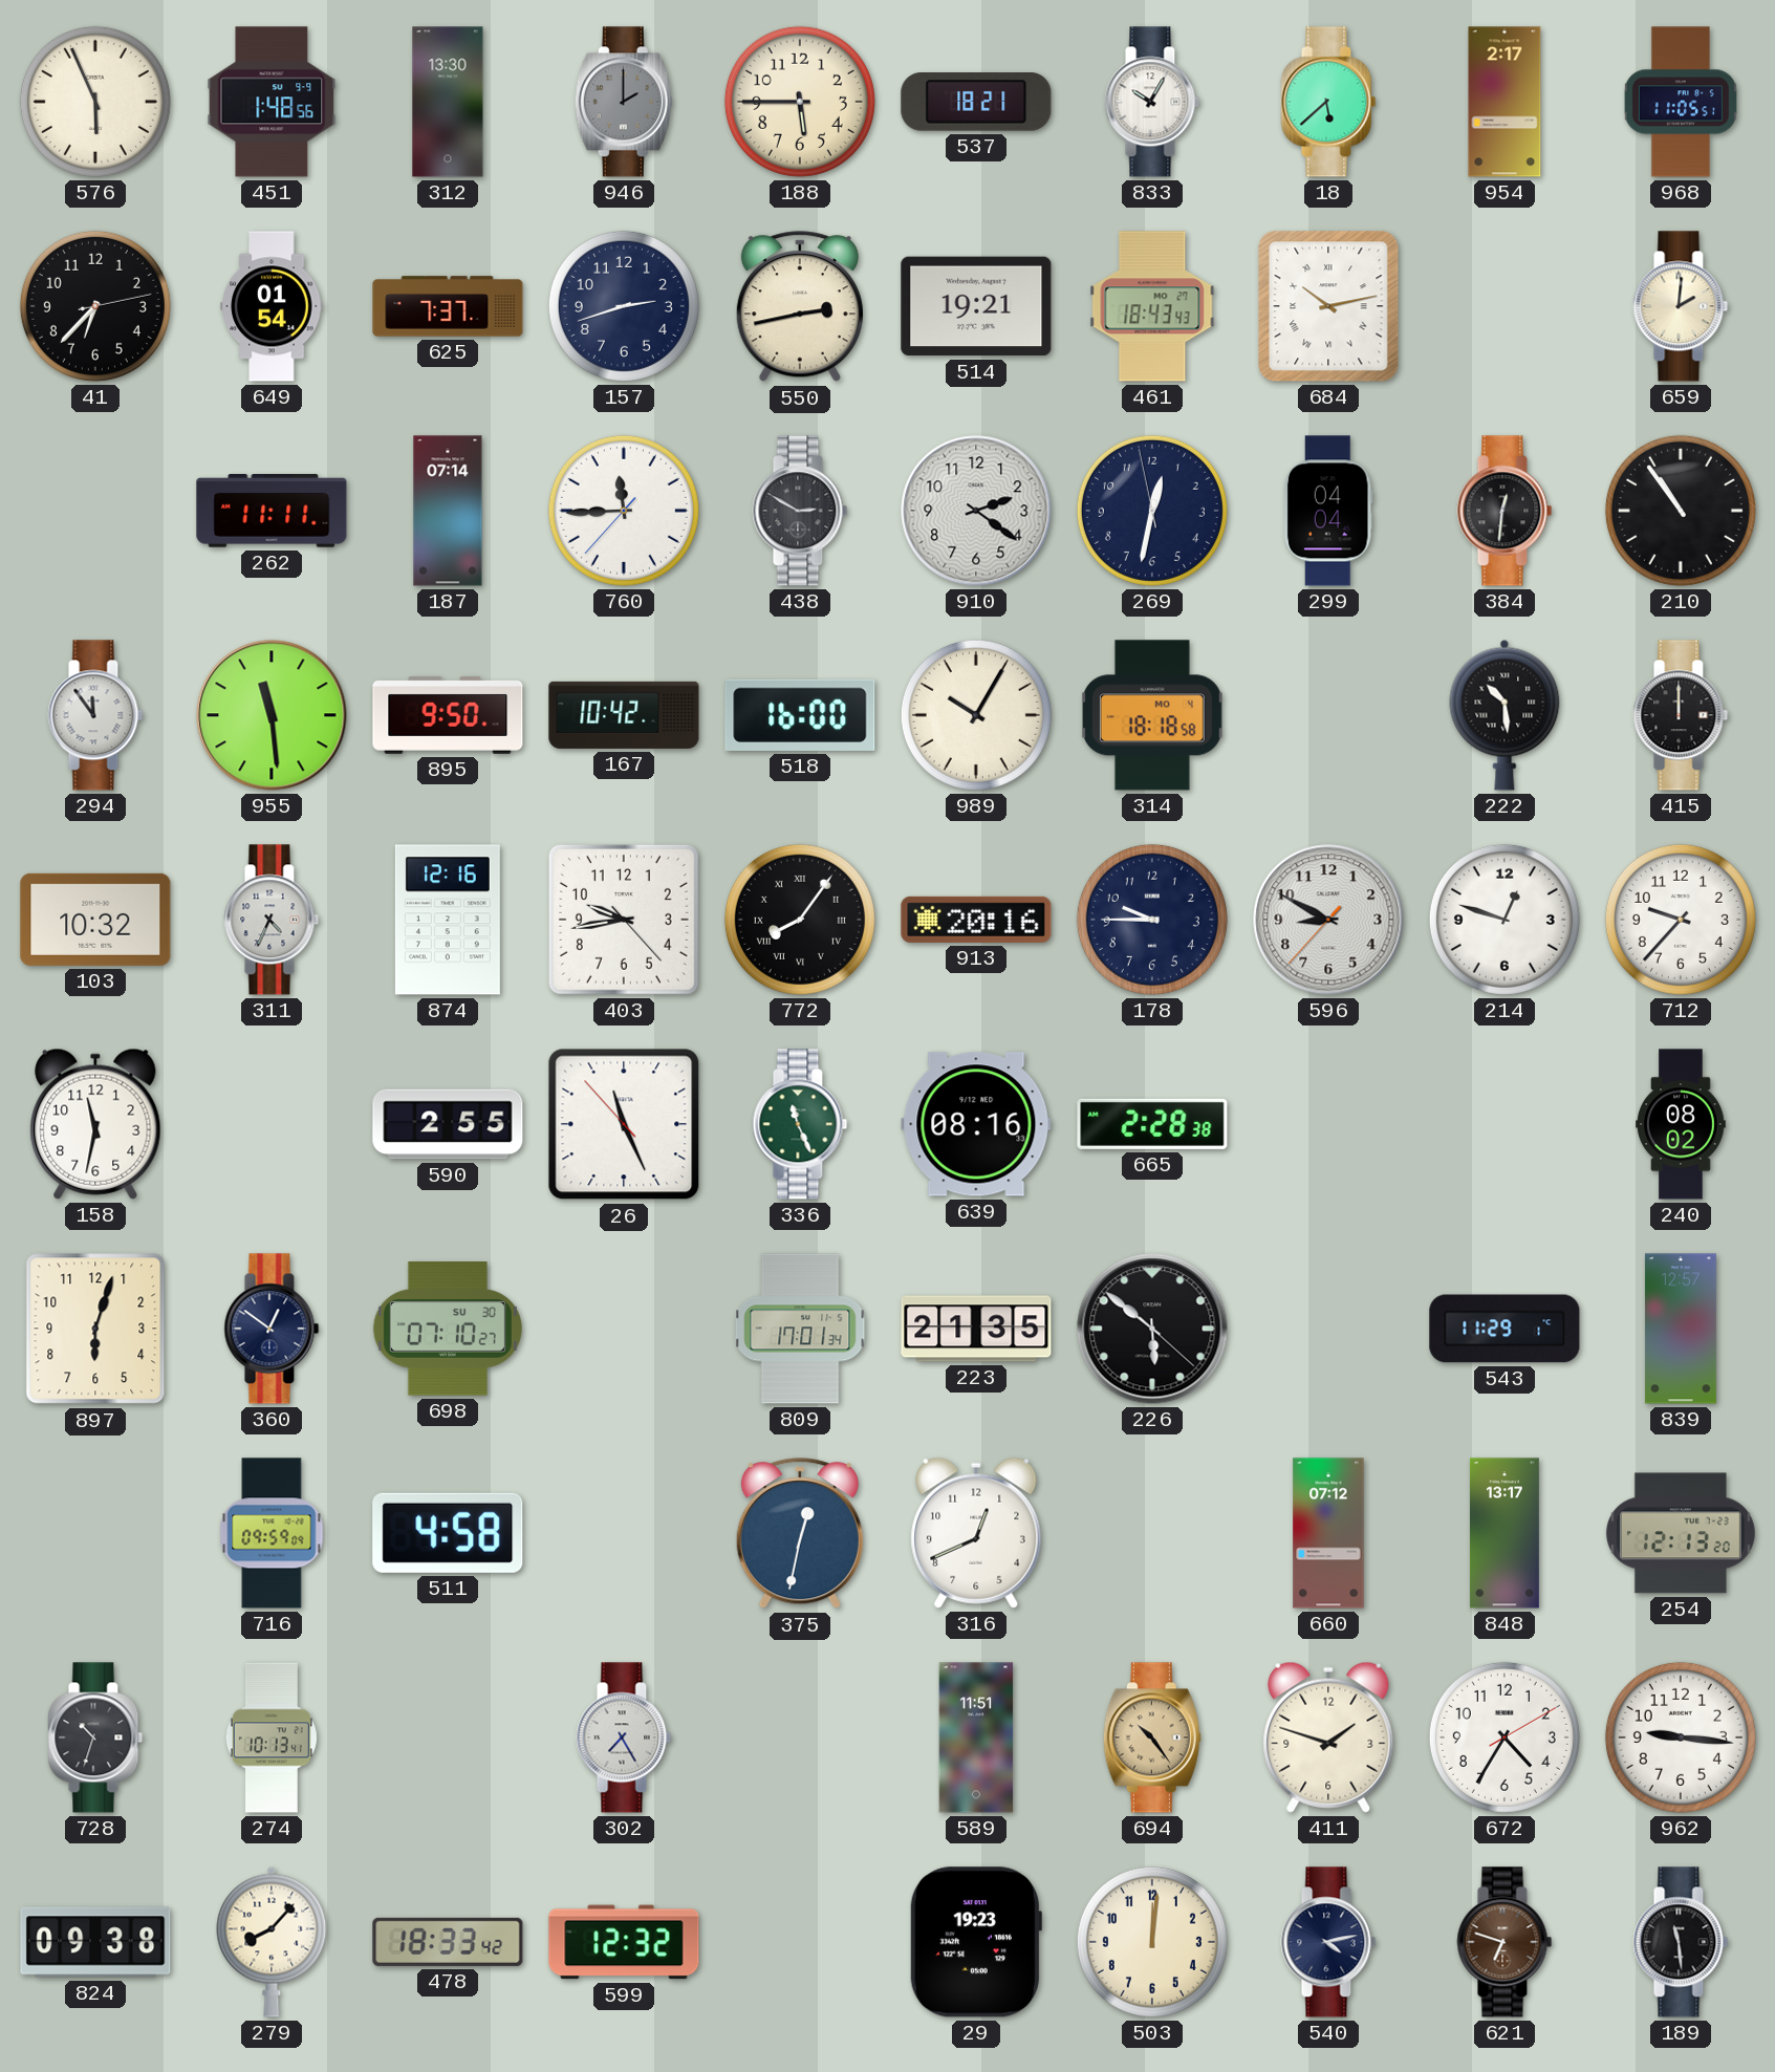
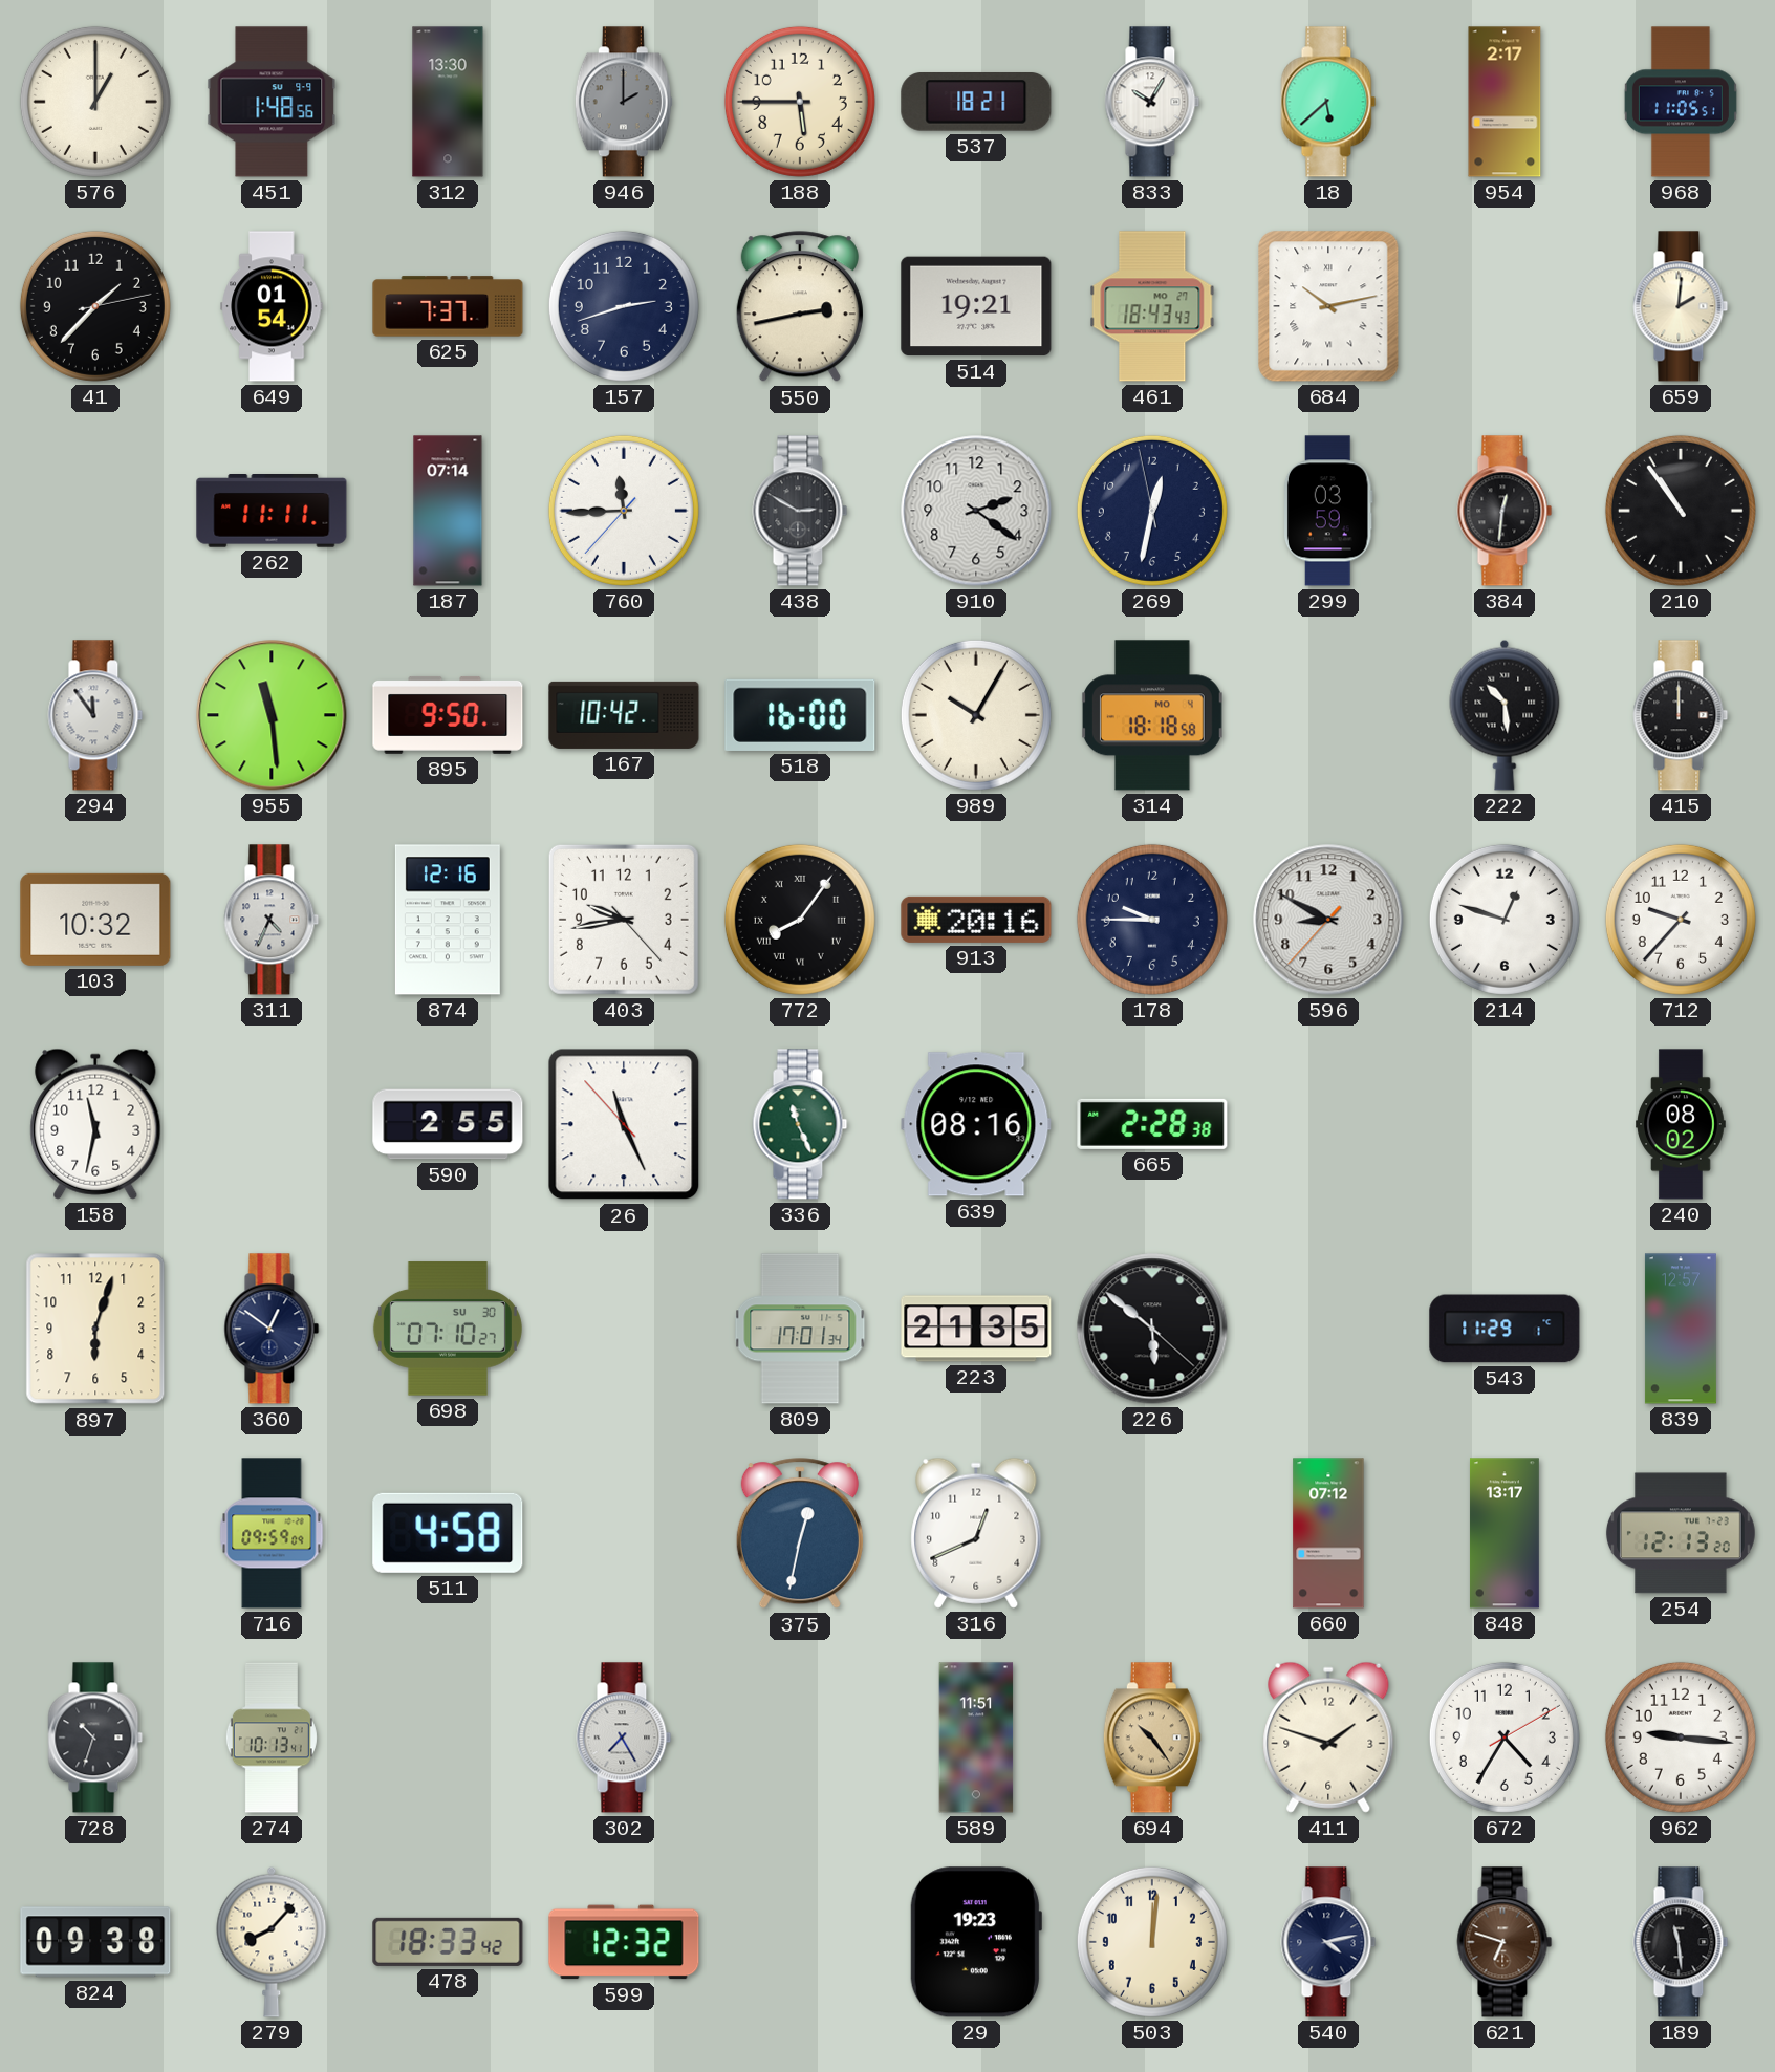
576: 5:56 -> 1:00 (95, 102)
41: 6:37 -> 1:37 (95, 306)
299: 04:04 -> 03:59 (1328, 511)
